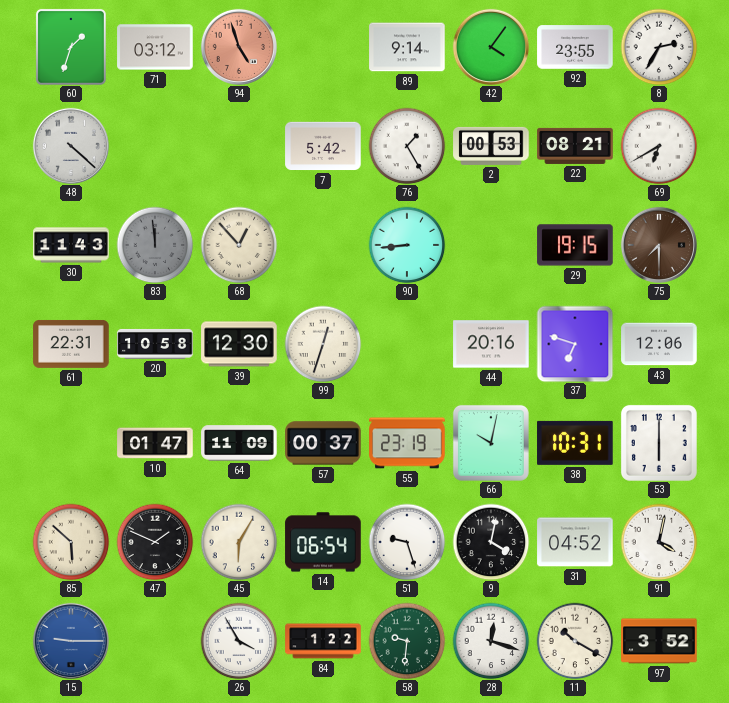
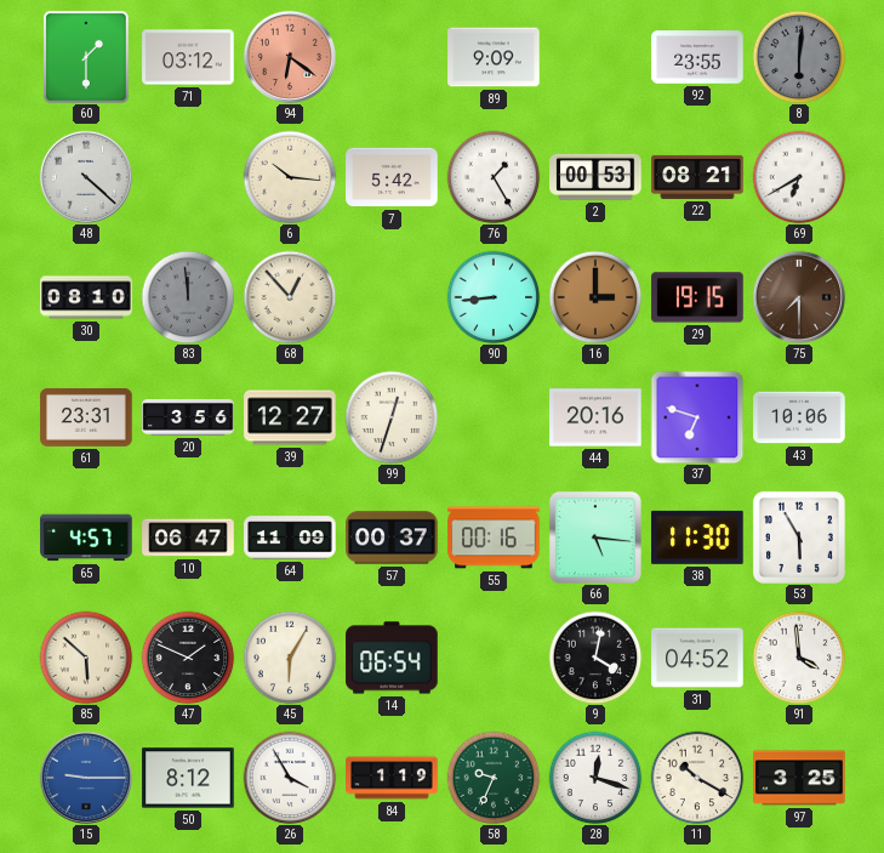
60: 1:33 -> 1:30 (86, 57)
94: 4:57 -> 6:21 (290, 57)
89: 9:14 -> 9:09 (494, 57)
42: 4:06 -> none (491, 47)
8: 2:35 -> 6:01 (799, 57)
8 dial: white -> grey (799, 57)
6: none -> 10:16 (290, 177)
30: 11:43 -> 08:10 (86, 297)
16: none -> 3:00 (595, 297)
61: 22:31 -> 23:31 (86, 417)
20: 10:58 -> 3:56 (188, 417)
39: 12:30 -> 12:27 (290, 417)
43: 12:06 -> 10:06 (799, 417)
65: none -> 4:57 (86, 538)
10: 01:47 -> 06:47 (188, 538)
55: 23:19 -> 00:16 (494, 538)
66: 10:02 -> 5:16 (595, 538)
38: 10:31 -> 11:30 (697, 538)
53: 6:00 -> 5:55 (799, 538)
51: 9:27 -> none (407, 542)
91: 4:02 -> 3:59 (799, 658)
50: none -> 8:12 (188, 778)
84: 1:22 -> 1:19 (392, 778)
58: 9:31 -> 9:34 (494, 778)
97: 3:52 -> 3:25 (799, 778)
